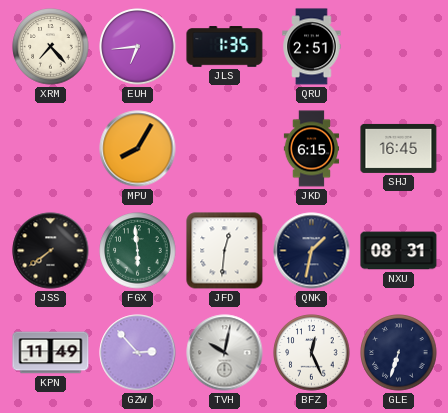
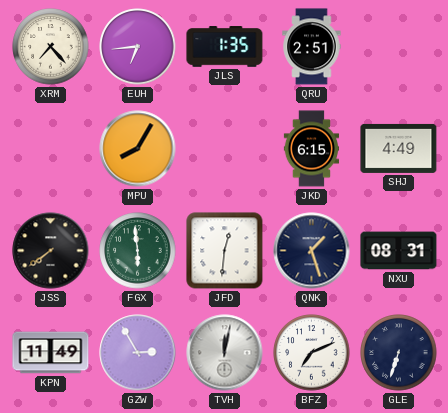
SHJ: 16:45 -> 4:49 (399, 148)
QNK: 1:32 -> 1:27 (312, 251)
GZW: 2:53 -> 2:55 (138, 353)
TVH: 10:02 -> 12:02 (225, 353)
BFZ: 12:26 -> 7:11 (312, 353)
